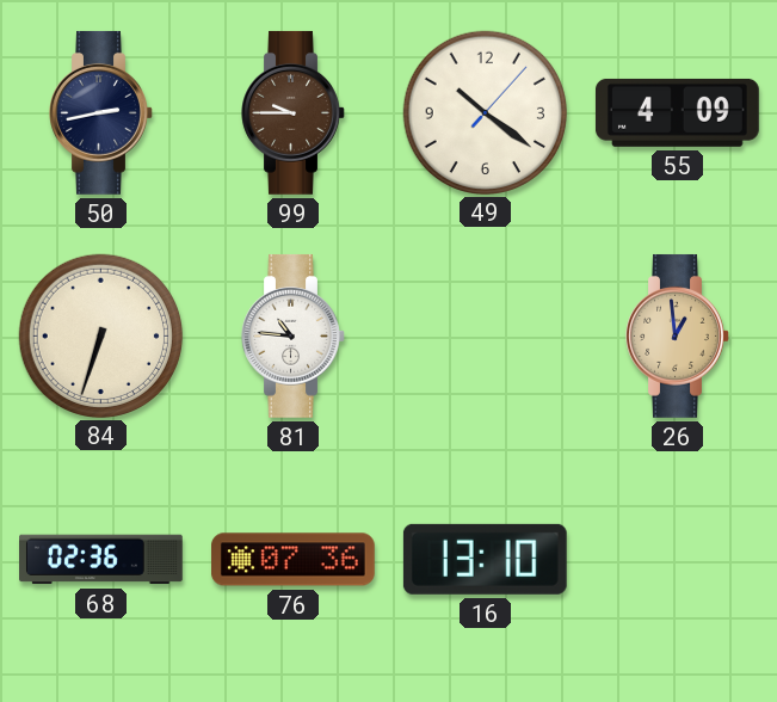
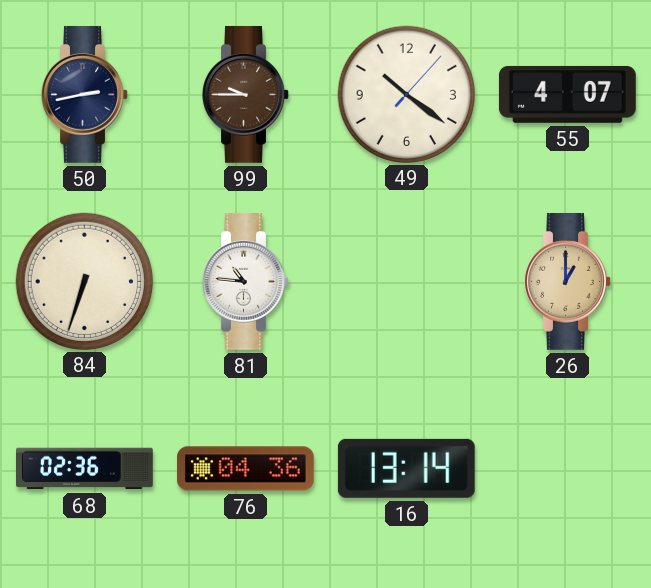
55: 4:09 -> 4:07 (567, 94)
26: 12:59 -> 1:00 (568, 281)
76: 07:36 -> 04:36 (246, 469)
16: 13:10 -> 13:14 (406, 468)
